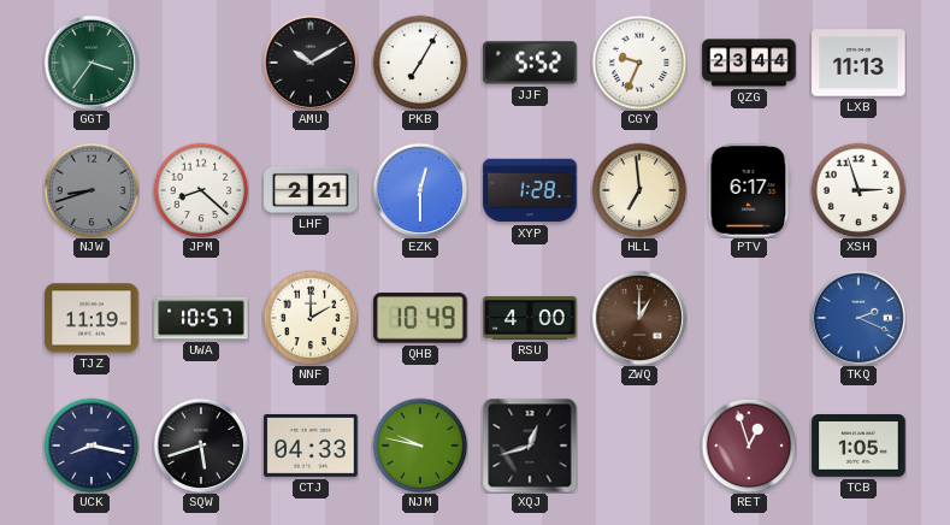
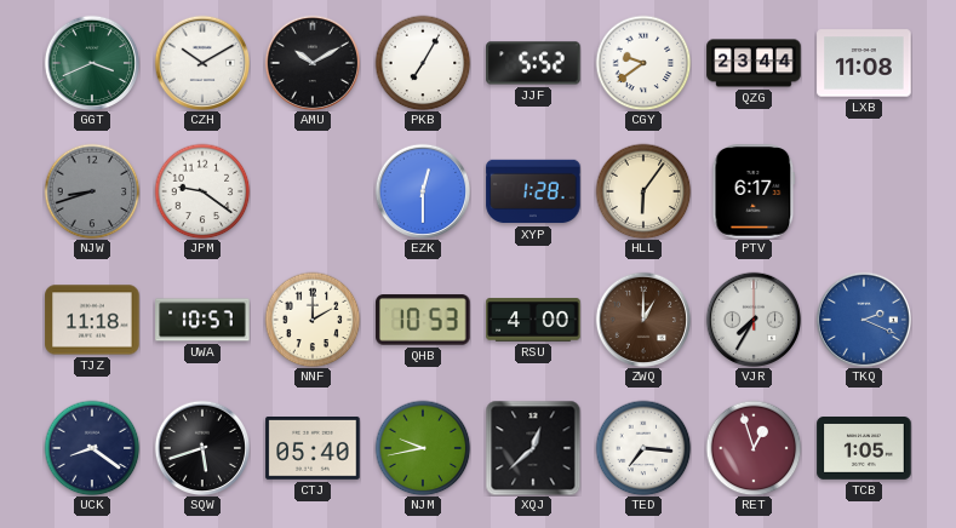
GGT: 3:36 -> 3:41 (92, 63)
CZH: none -> 10:10 (202, 63)
CGY: 9:34 -> 9:39 (643, 63)
LXB: 11:13 -> 11:08 (864, 63)
JPM: 8:22 -> 9:21 (202, 191)
LHF: 2:21 -> none (311, 190)
HLL: 6:59 -> 6:06 (643, 191)
XSH: 2:57 -> none (858, 190)
TJZ: 11:19 -> 11:18 (92, 320)
QHB: 10:49 -> 10:53 (423, 320)
VJR: none -> 7:35 (754, 320)
UCK: 8:17 -> 8:21 (92, 448)
CTJ: 04:33 -> 05:40 (313, 449)
NJM: 9:47 -> 9:43 (423, 448)
XQJ: 12:42 -> 12:38 (533, 448)
TED: none -> 7:16 (643, 448)
